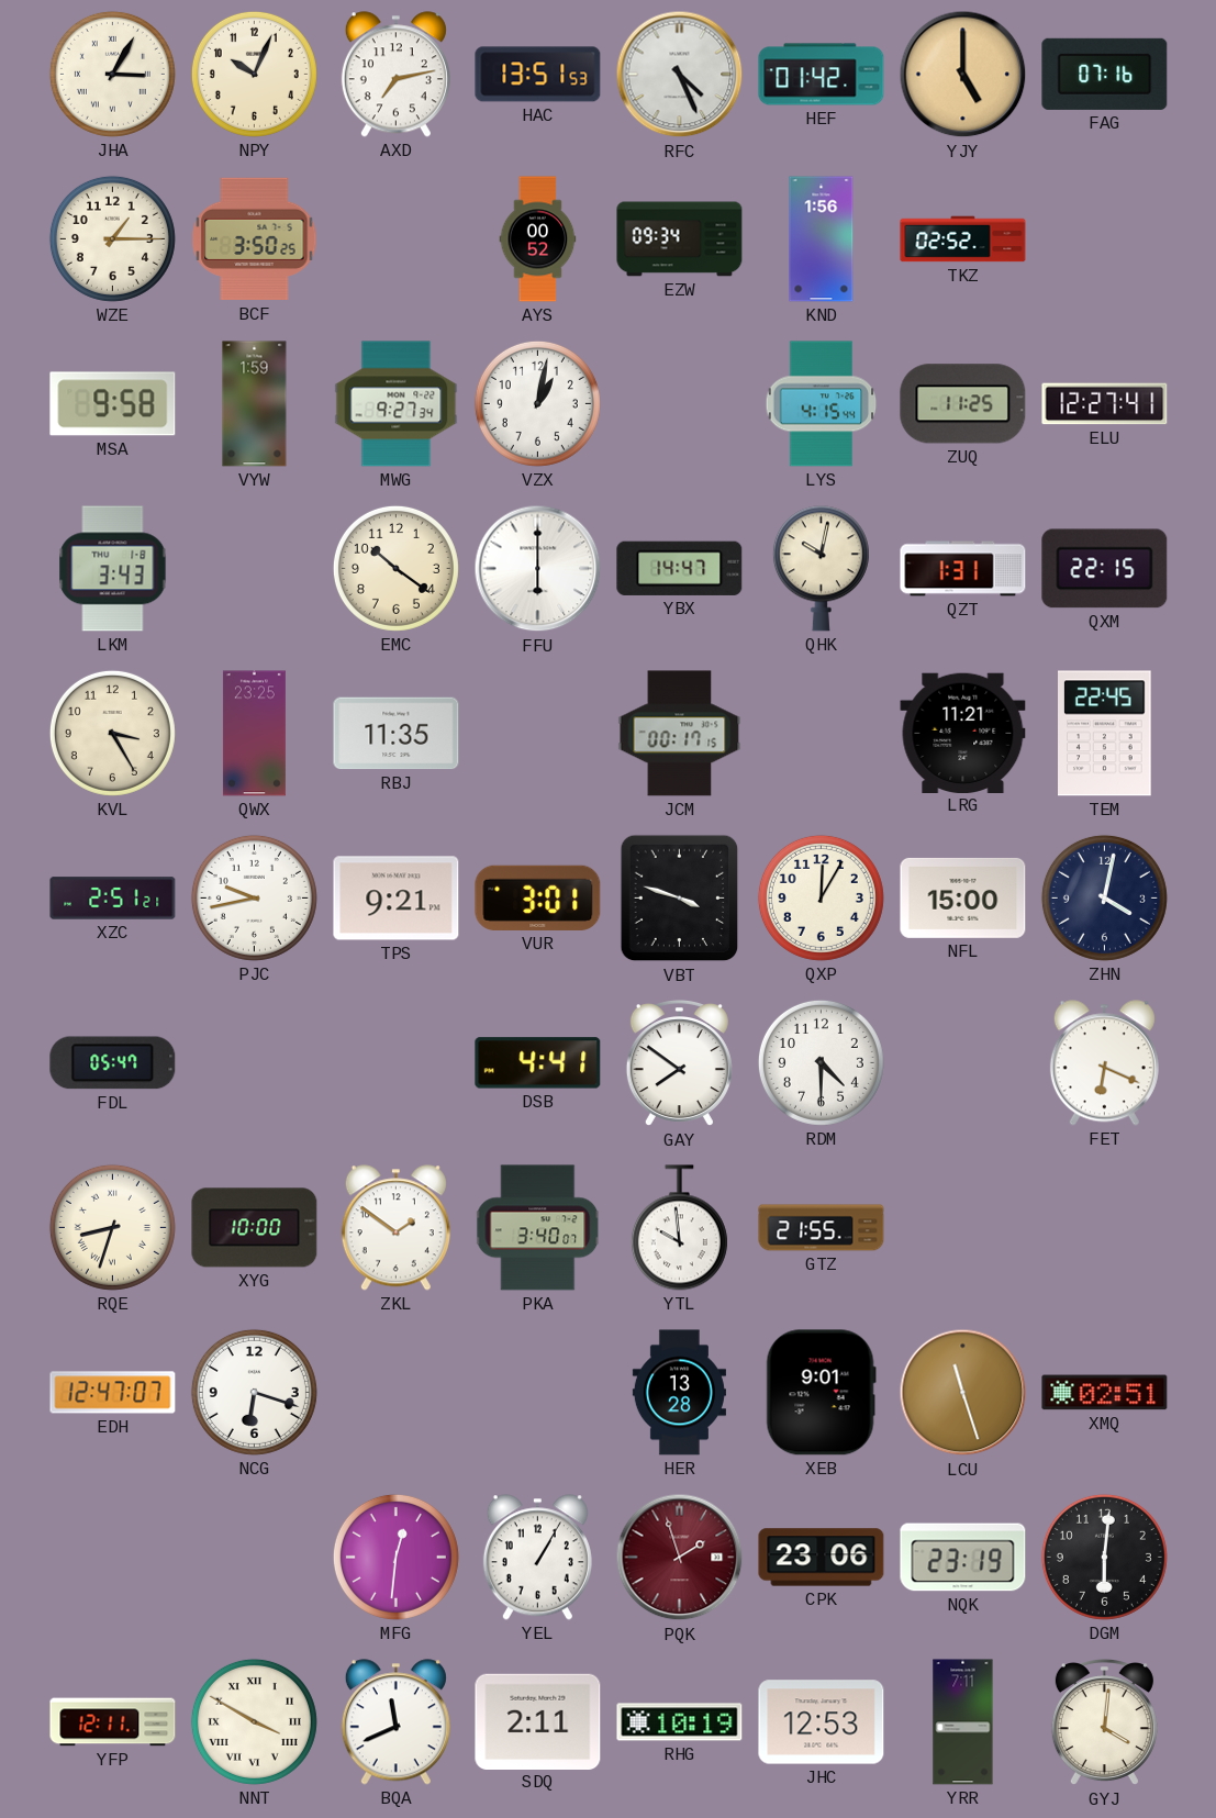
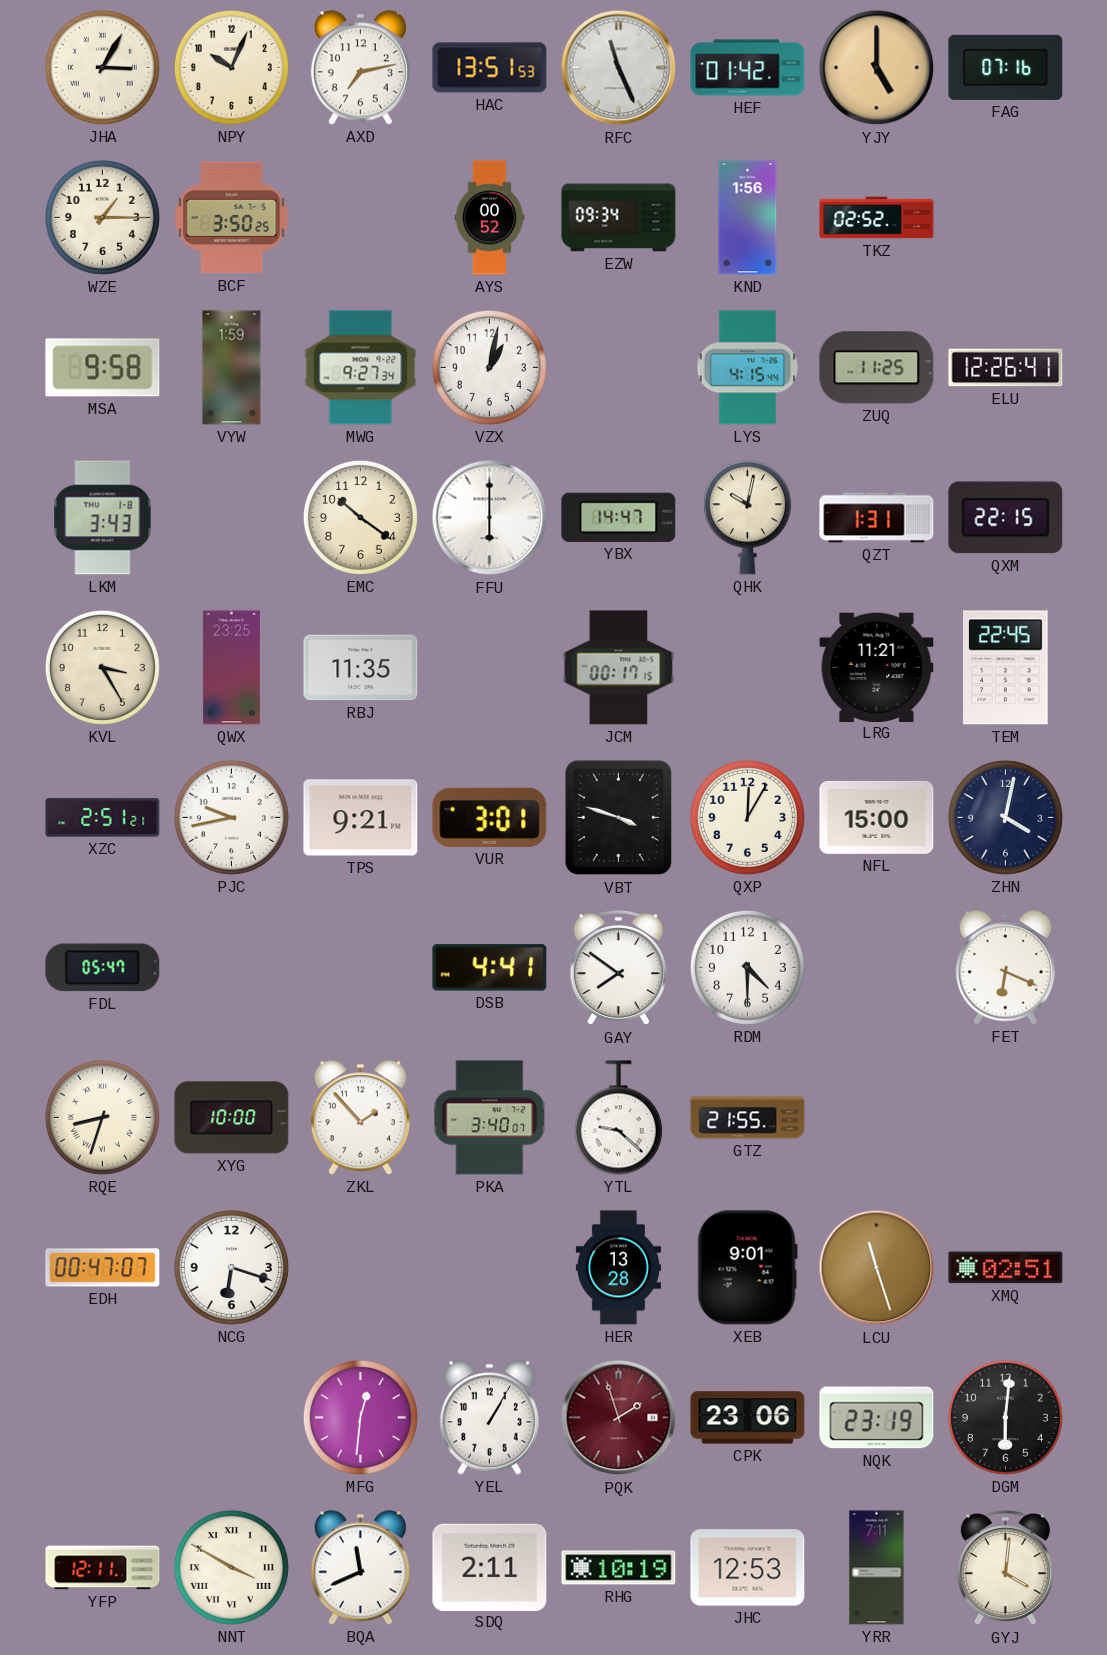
RFC: 4:26 -> 11:26 (619, 68)
ELU: 12:27 -> 12:26 (1006, 368)
ZKL: 1:51 -> 1:53 (360, 1118)
YTL: 9:59 -> 9:22 (618, 1118)
EDH: 12:47 -> 00:47 (103, 1268)
